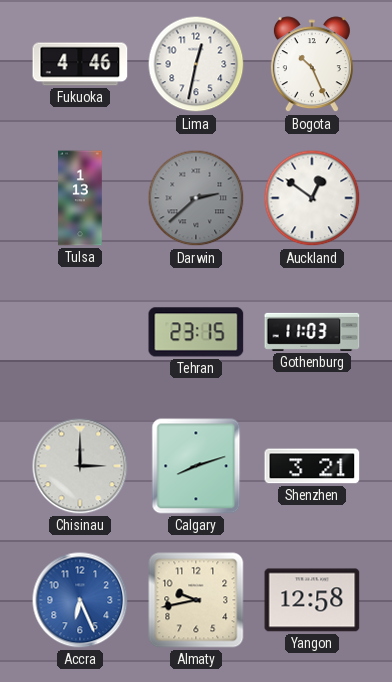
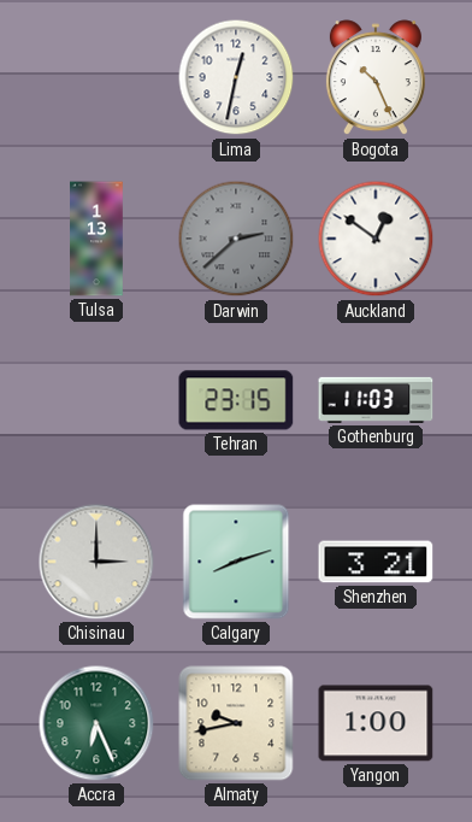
Fukuoka: 4:46 -> none (80, 64)
Accra dial: blue -> green (96, 723)
Yangon: 12:58 -> 1:00 (376, 723)
